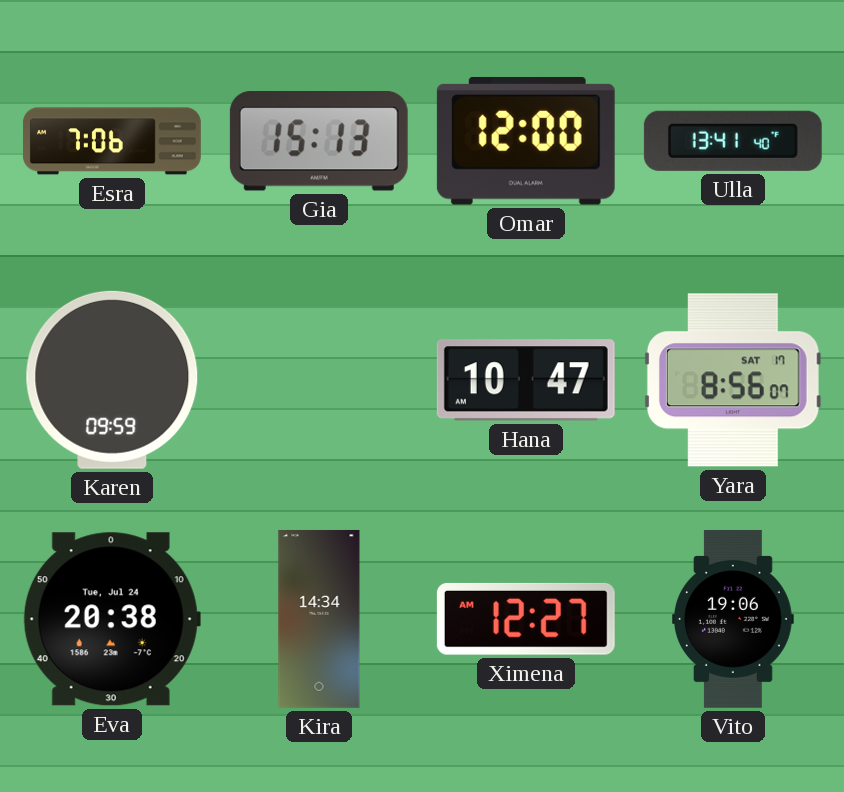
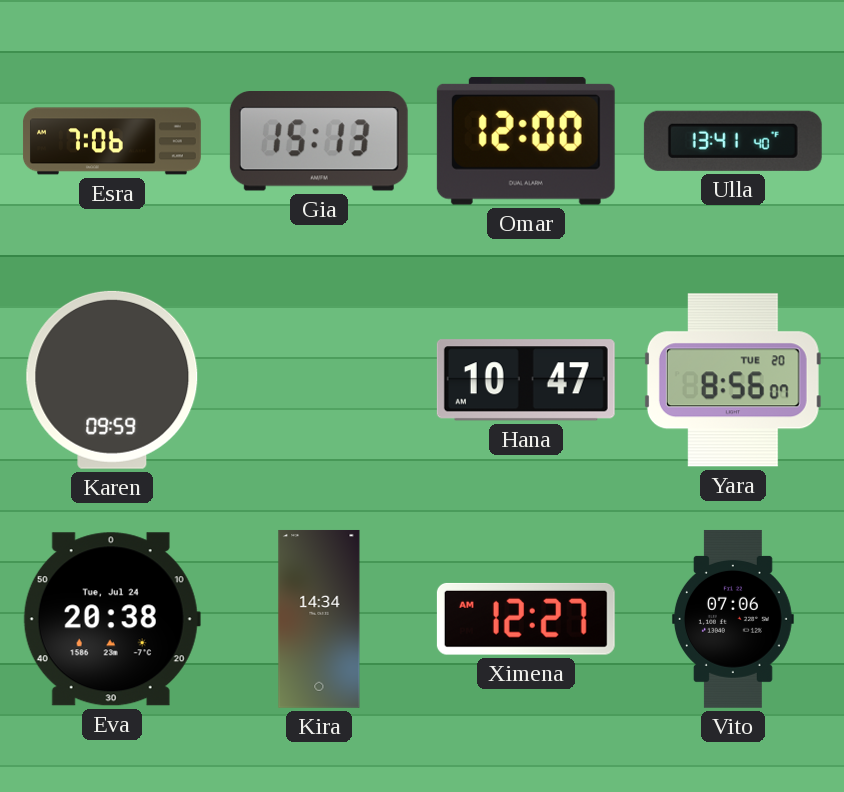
Yara date: SAT 17 -> TUE 20 (733, 380)
Vito: 19:06 -> 07:06 (733, 619)
